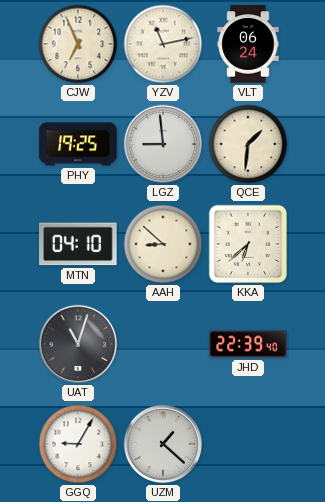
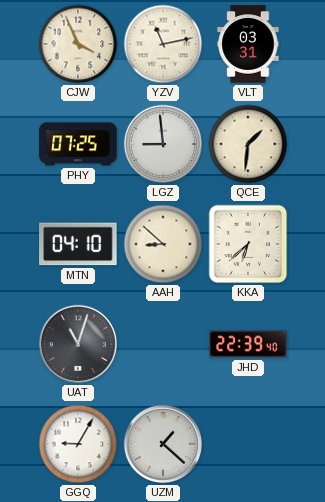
CJW: 6:56 -> 3:56 (78, 44)
VLT: 06:24 -> 03:31 (248, 44)
PHY: 19:25 -> 07:25 (78, 144)
